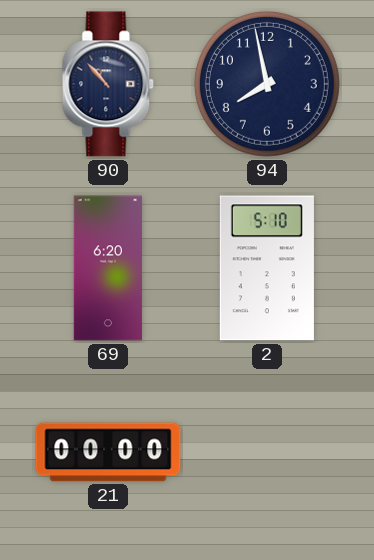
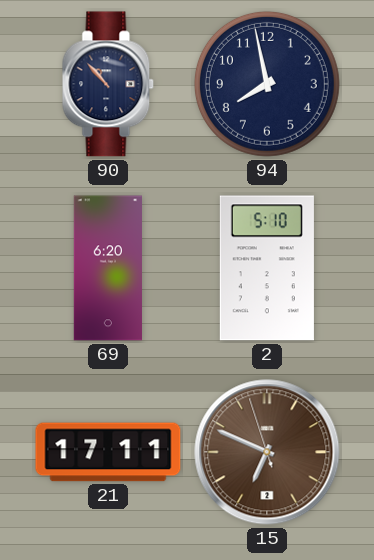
21: 00:00 -> 17:11 (108, 452)
15: none -> 6:48 (267, 452)
